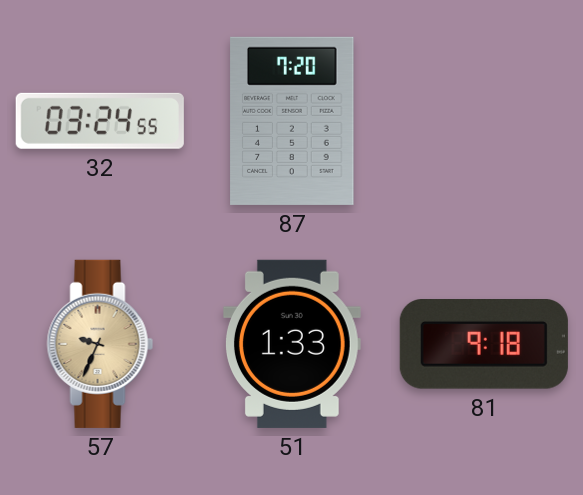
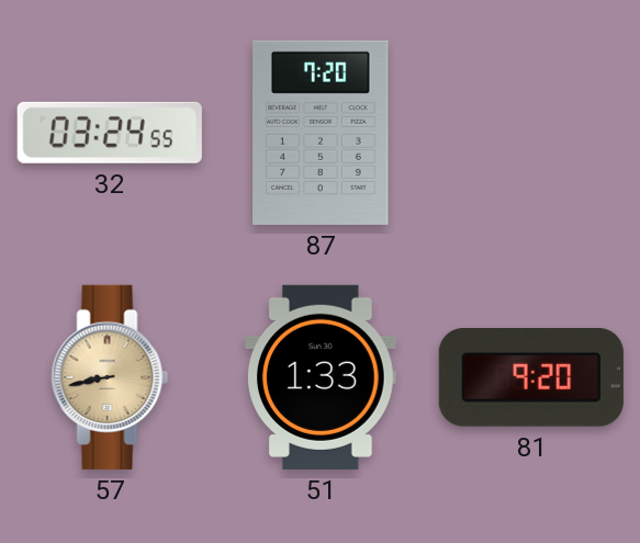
57: 9:34 -> 8:43 (110, 377)
81: 9:18 -> 9:20 (531, 378)
